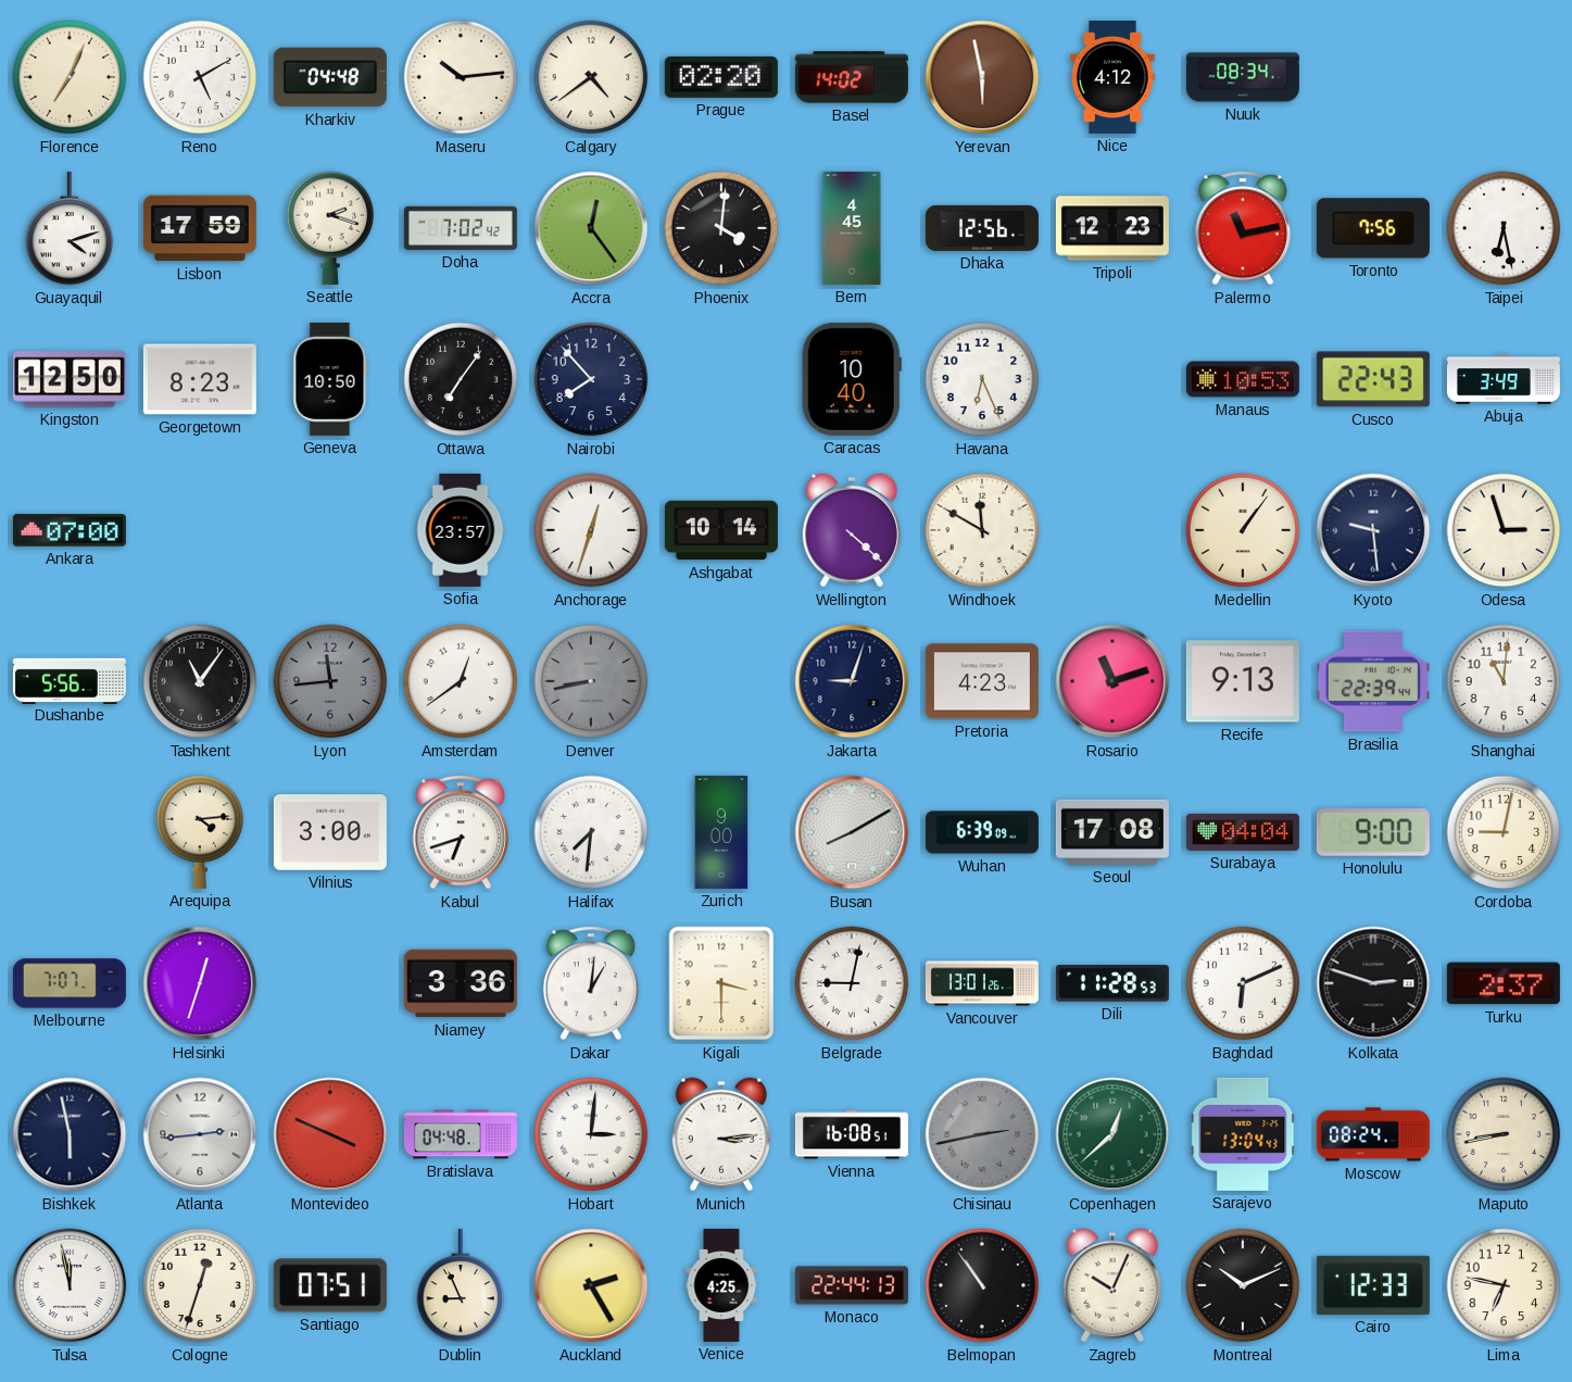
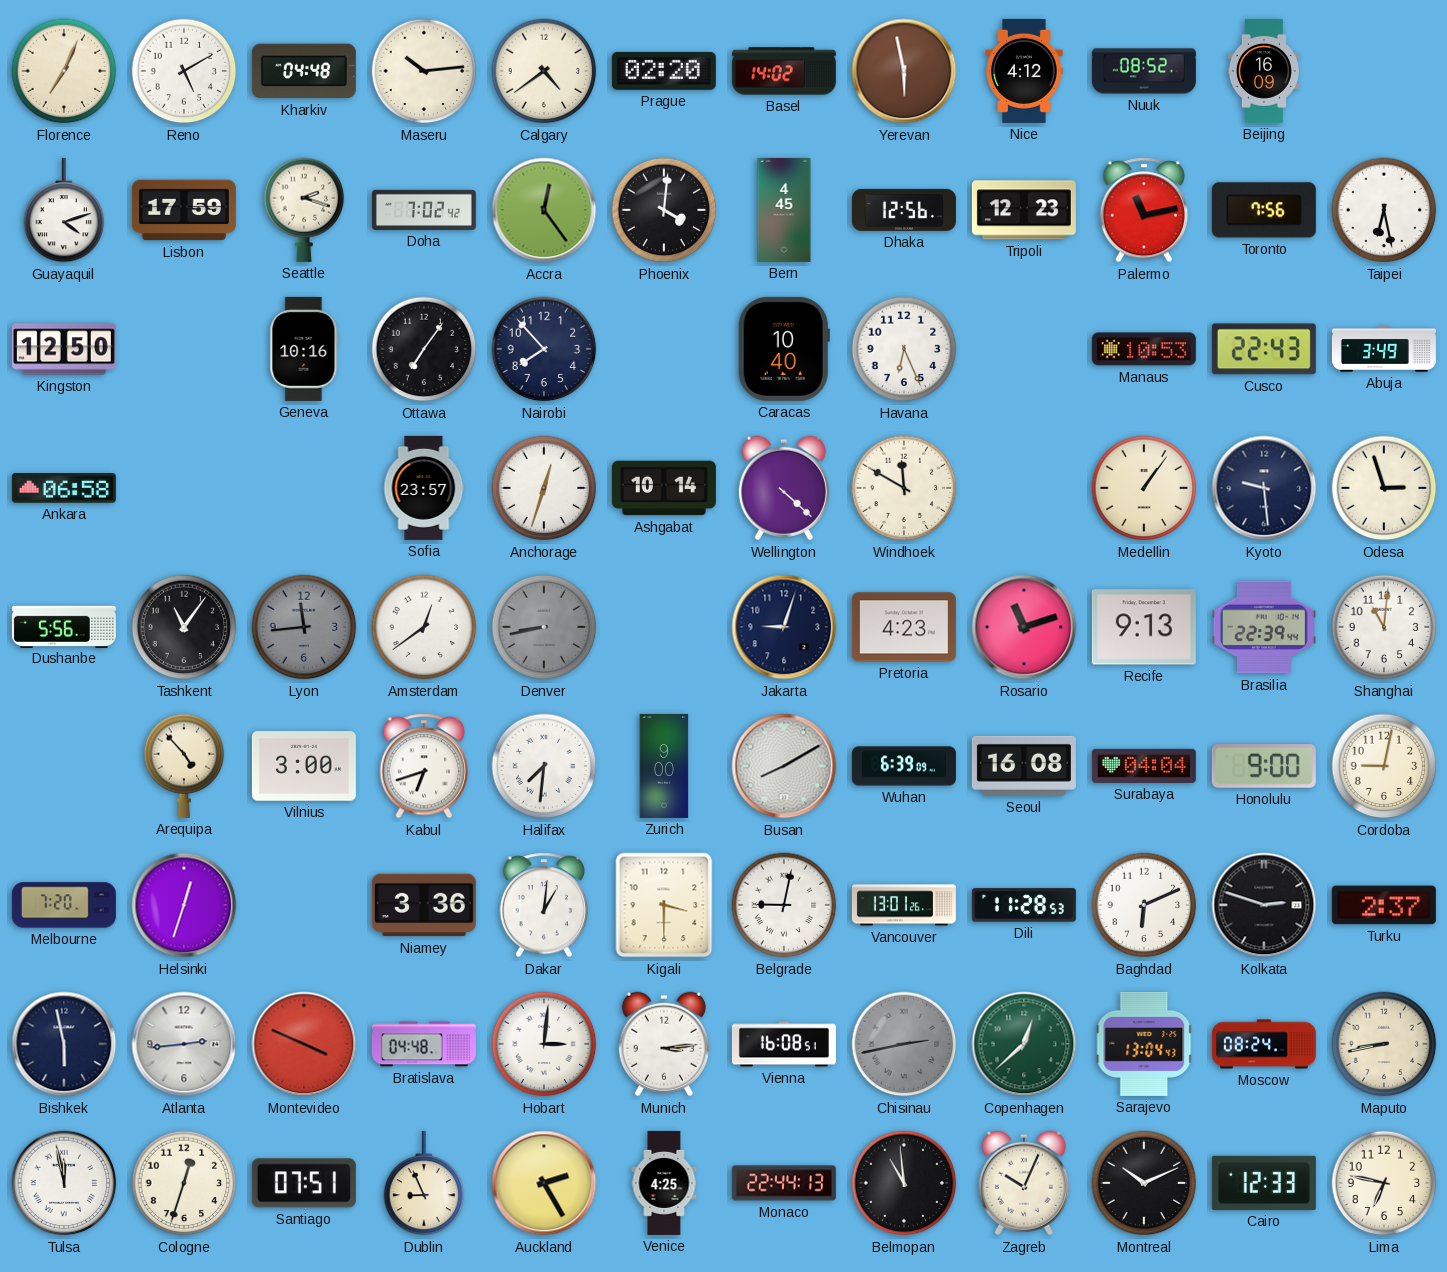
Nuuk: 08:34 -> 08:52 (1144, 71)
Beijing: none -> 16:09 (1264, 71)
Georgetown: 8:23 -> none (200, 379)
Geneva: 10:50 -> 10:16 (304, 349)
Ankara: 07:00 -> 06:58 (64, 488)
Arequipa: 4:14 -> 4:53 (184, 766)
Seoul: 17:08 -> 16:08 (1024, 766)
Melbourne: 7:07 -> 7:20 (64, 905)
Belmopan: 10:54 -> 10:59 (904, 1183)
